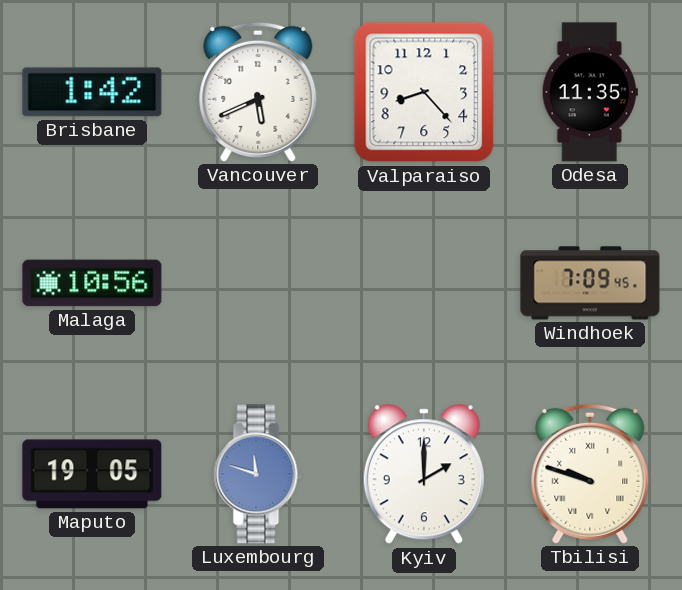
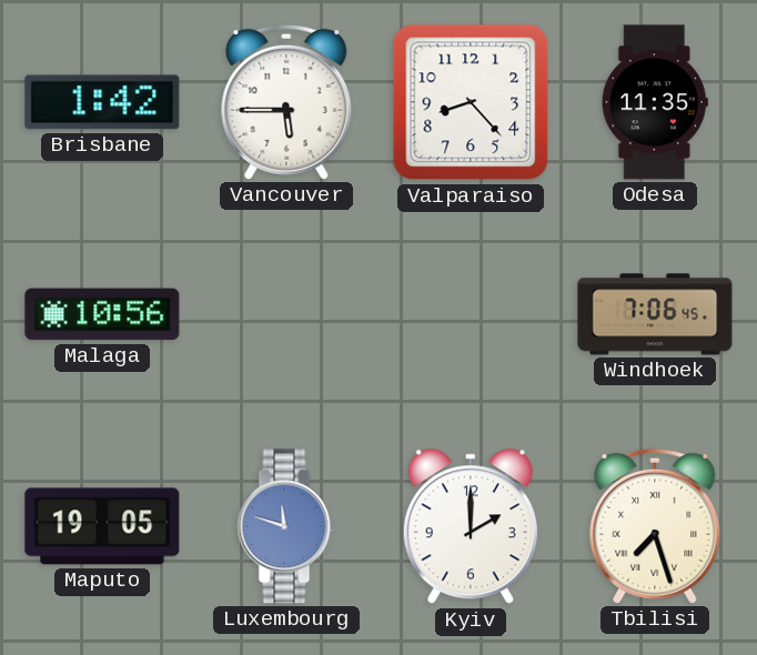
Vancouver: 5:41 -> 5:45 (286, 102)
Windhoek: 7:09 -> 7:06 (655, 314)
Tbilisi: 9:48 -> 7:27 (655, 526)
